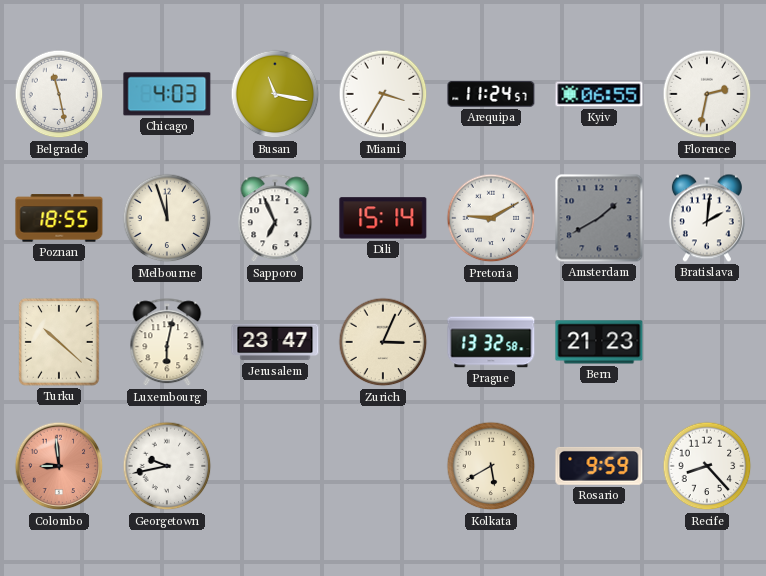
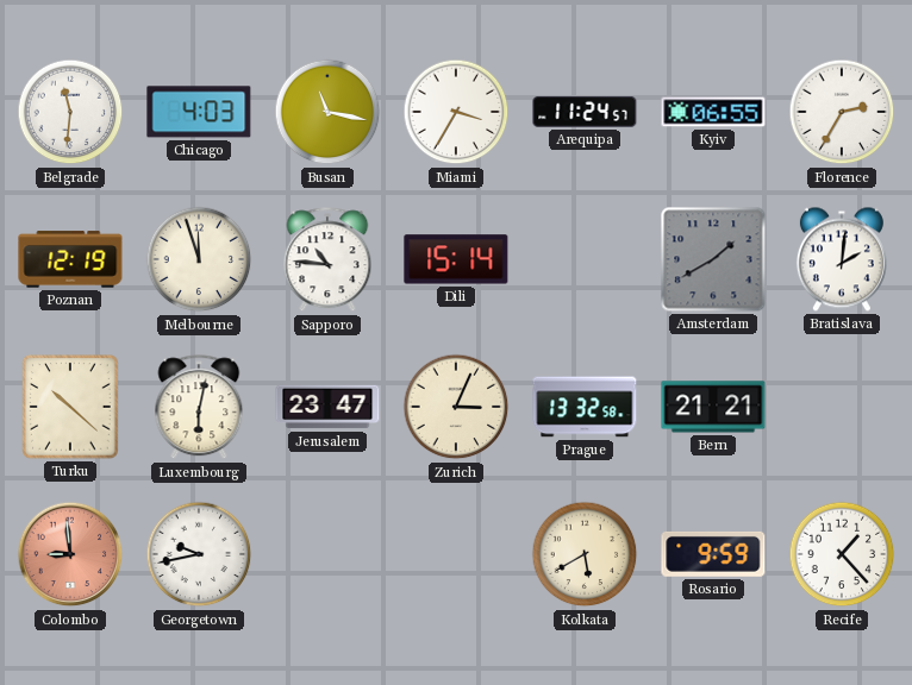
Belgrade: 11:28 -> 11:31 (70, 112)
Florence: 2:32 -> 2:35 (842, 112)
Poznan: 18:55 -> 12:19 (70, 259)
Sapporo: 6:56 -> 10:46 (327, 260)
Pretoria: 9:10 -> none (491, 218)
Bern: 21:23 -> 21:21 (713, 407)
Recife: 8:23 -> 1:23 (842, 554)
